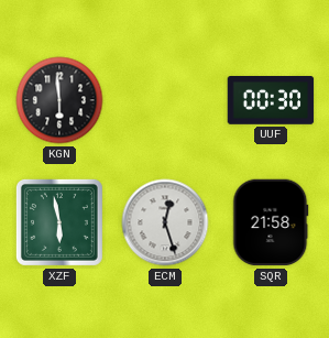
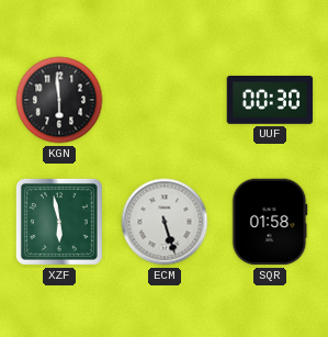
ECM: 12:27 -> 5:27 (165, 222)
SQR: 21:58 -> 01:58 (270, 222)
